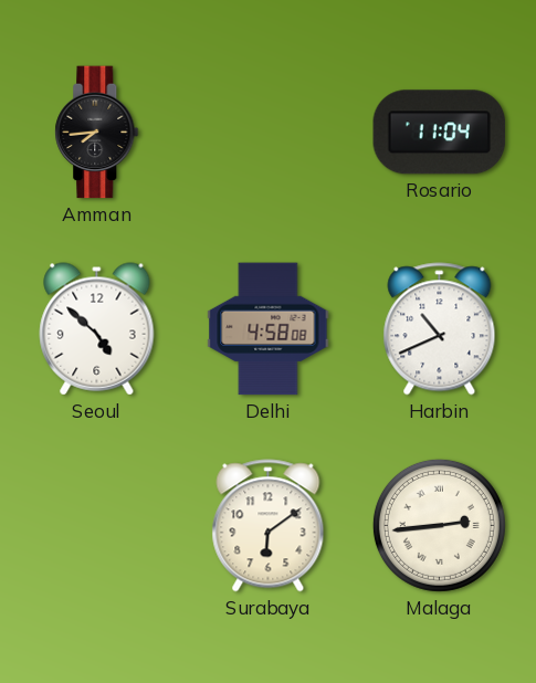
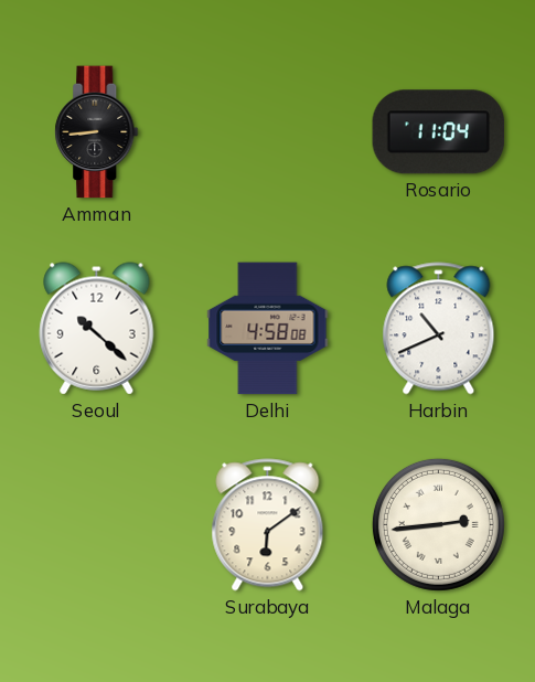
Amman: 7:44 -> 8:44 (97, 132)
Seoul: 4:52 -> 10:22 (97, 329)
